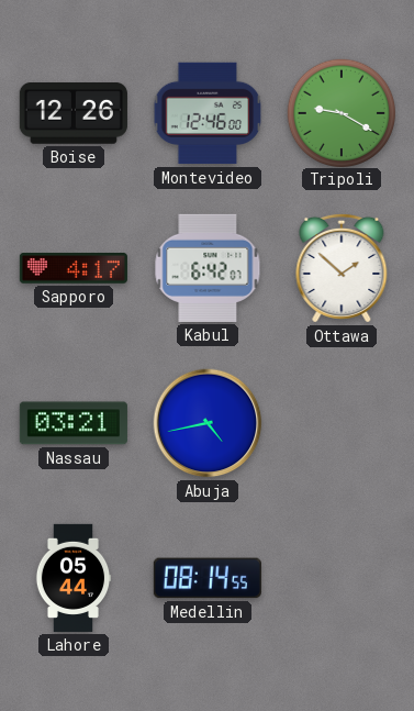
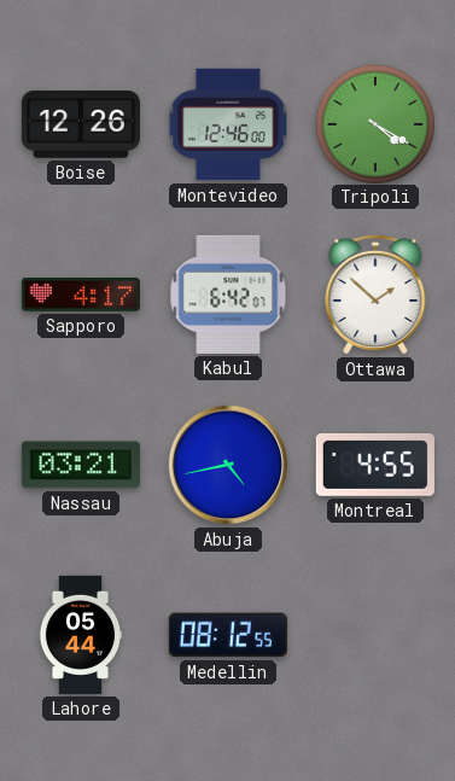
Tripoli: 9:20 -> 4:20 (374, 123)
Montreal: none -> 4:55 (375, 466)
Medellin: 08:14 -> 08:12 (228, 635)
